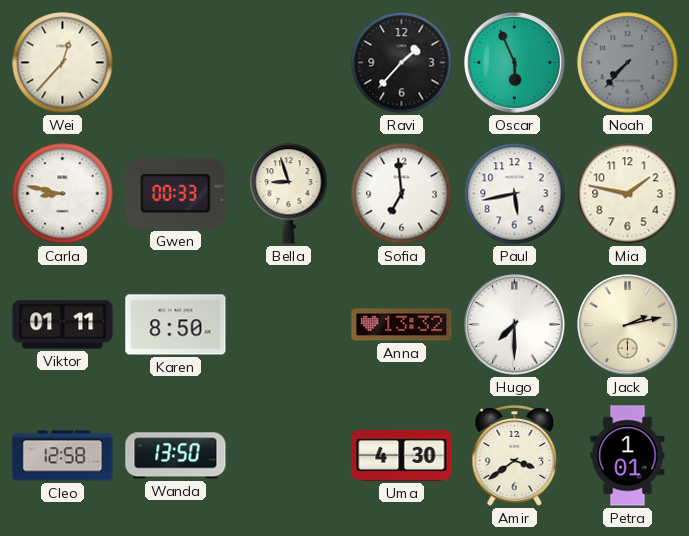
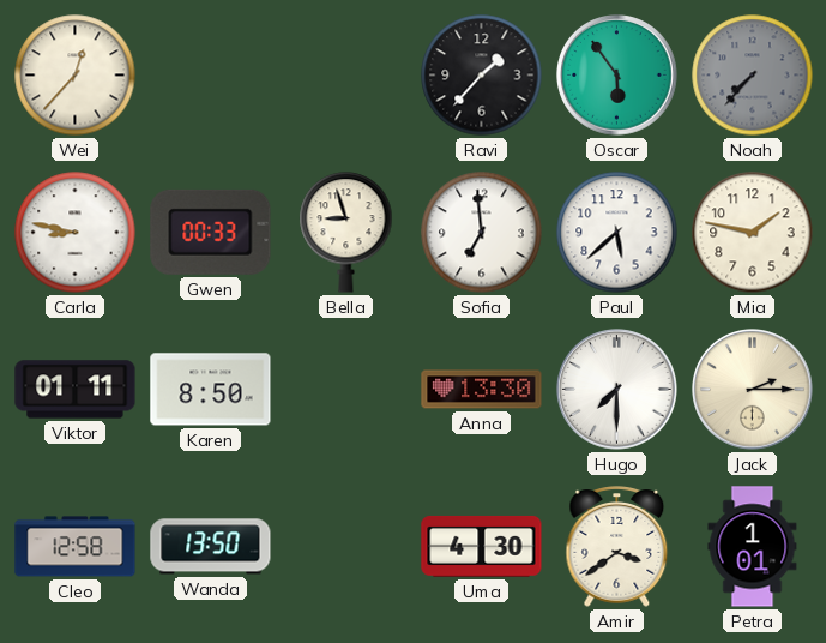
Oscar: 5:56 -> 5:54 (617, 76)
Paul: 5:43 -> 5:38 (617, 233)
Anna: 13:32 -> 13:30 (482, 390)
Jack: 2:13 -> 2:15 (753, 390)
